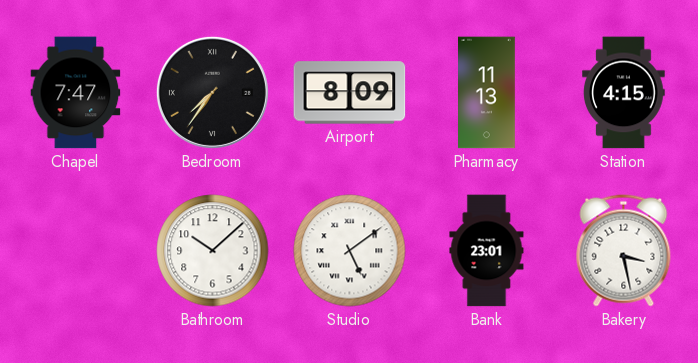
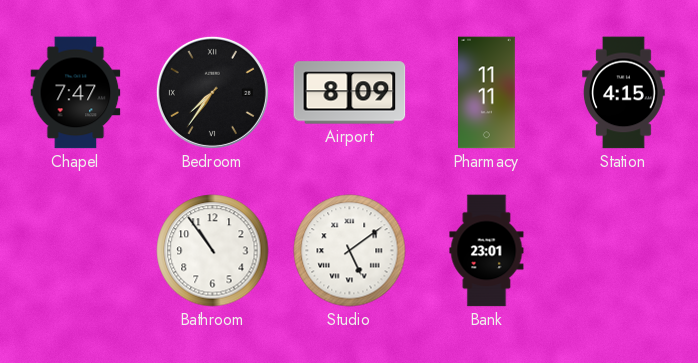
Pharmacy: 11:13 -> 11:11 (487, 93)
Bathroom: 10:08 -> 10:54 (213, 251)
Bakery: 3:28 -> none (624, 251)
